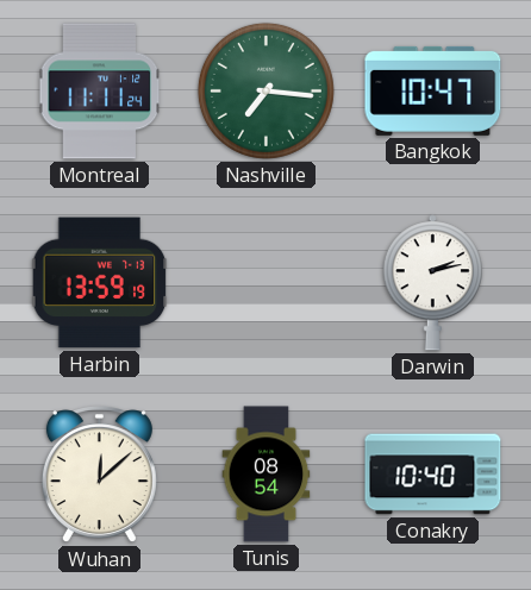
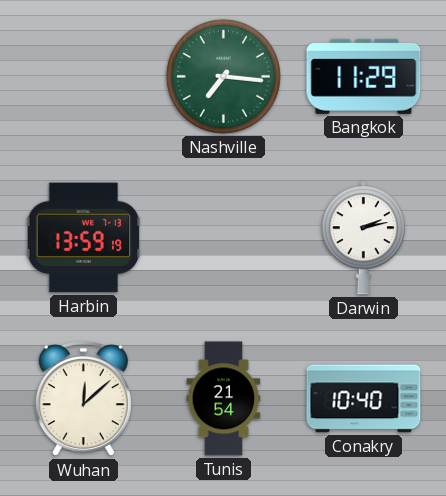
Montreal: 11:11 -> none (100, 92)
Bangkok: 10:47 -> 11:29 (364, 76)
Tunis: 08:54 -> 21:54 (224, 399)
